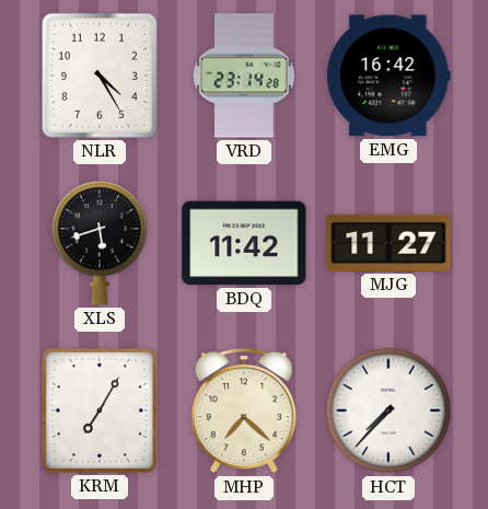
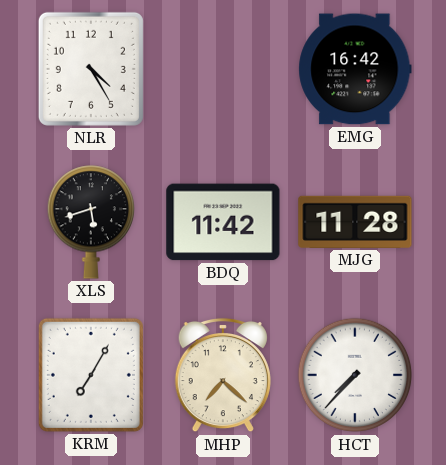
VRD: 23:14 -> none (245, 76)
MJG: 11:27 -> 11:28 (355, 222)
